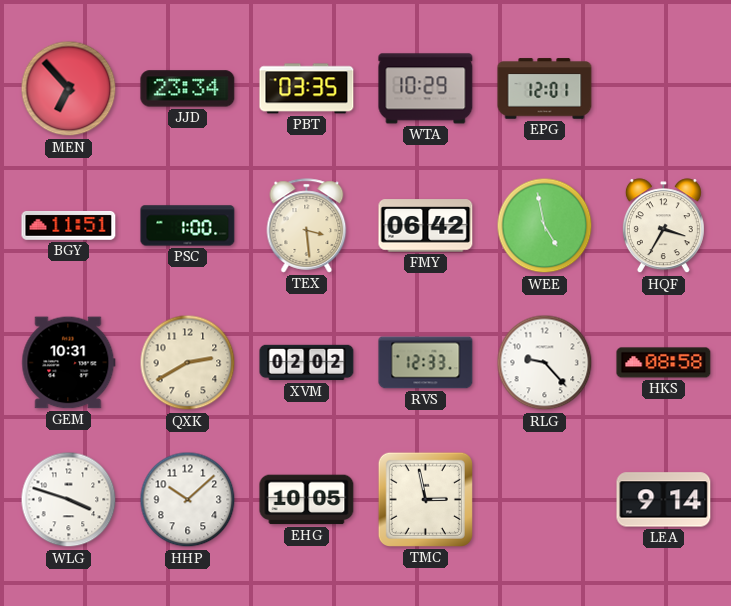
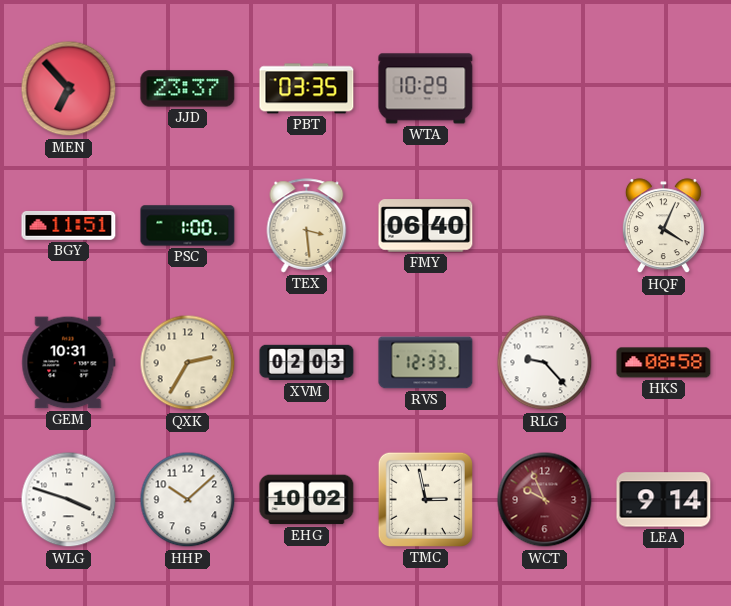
JJD: 23:34 -> 23:37 (188, 89)
EPG: 12:01 -> none (545, 89)
FMY: 06:42 -> 06:40 (426, 226)
WEE: 4:58 -> none (545, 226)
HQF: 3:35 -> 4:04 (663, 226)
QXK: 2:40 -> 2:35 (188, 363)
XVM: 02:02 -> 02:03 (307, 363)
EHG: 10:05 -> 10:02 (307, 500)
WCT: none -> 9:56 (545, 500)
